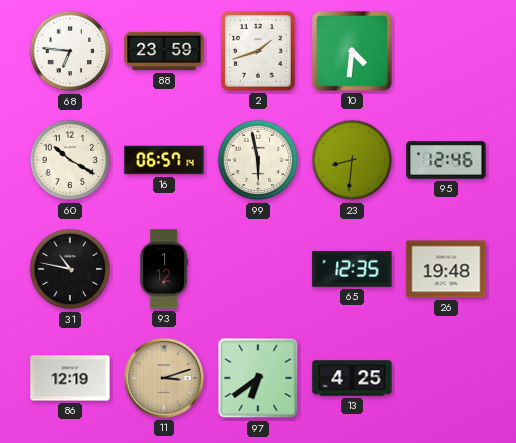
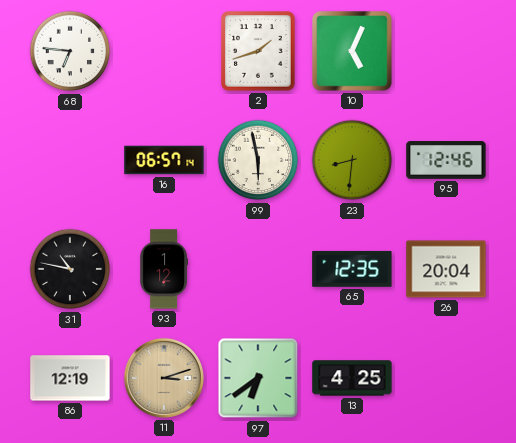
88: 23:59 -> none (164, 51)
10: 4:31 -> 5:04 (352, 51)
60: 10:20 -> none (70, 160)
26: 19:48 -> 20:04 (446, 269)
